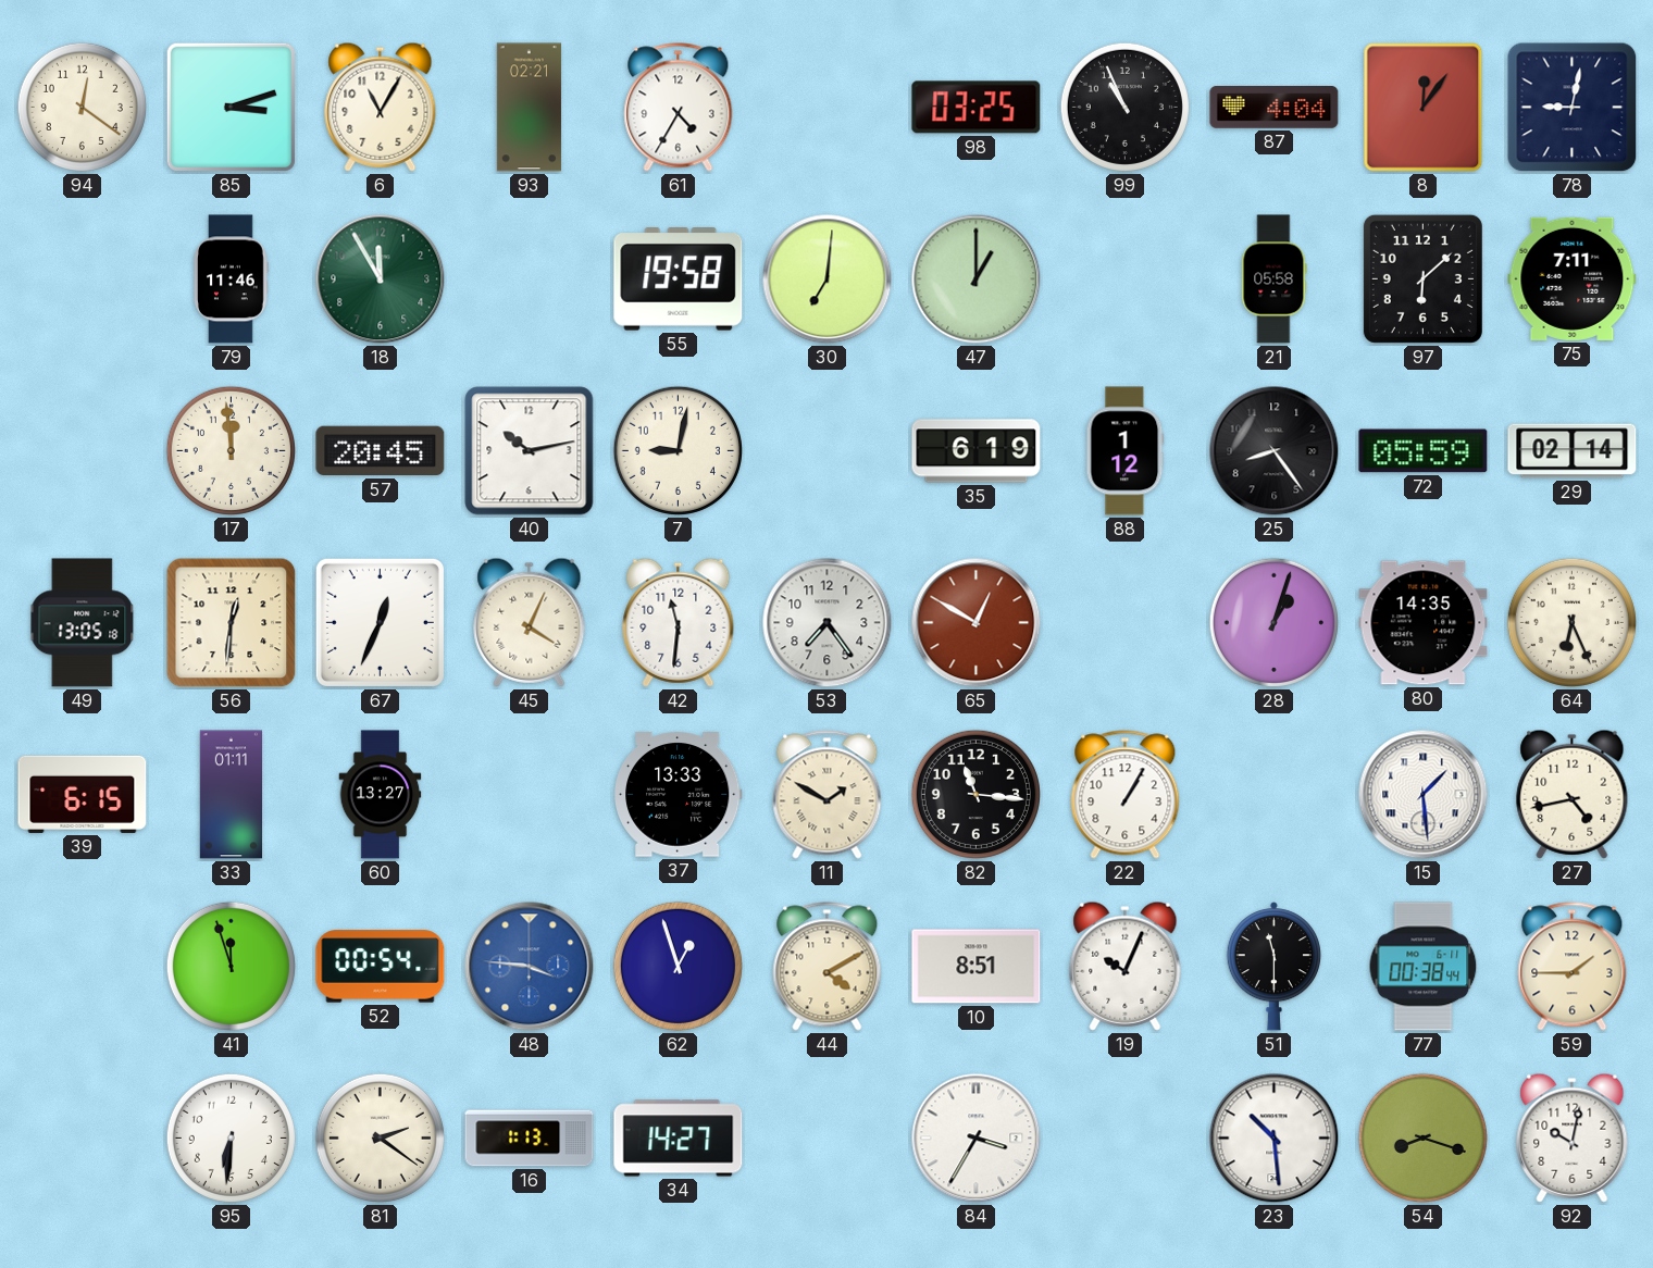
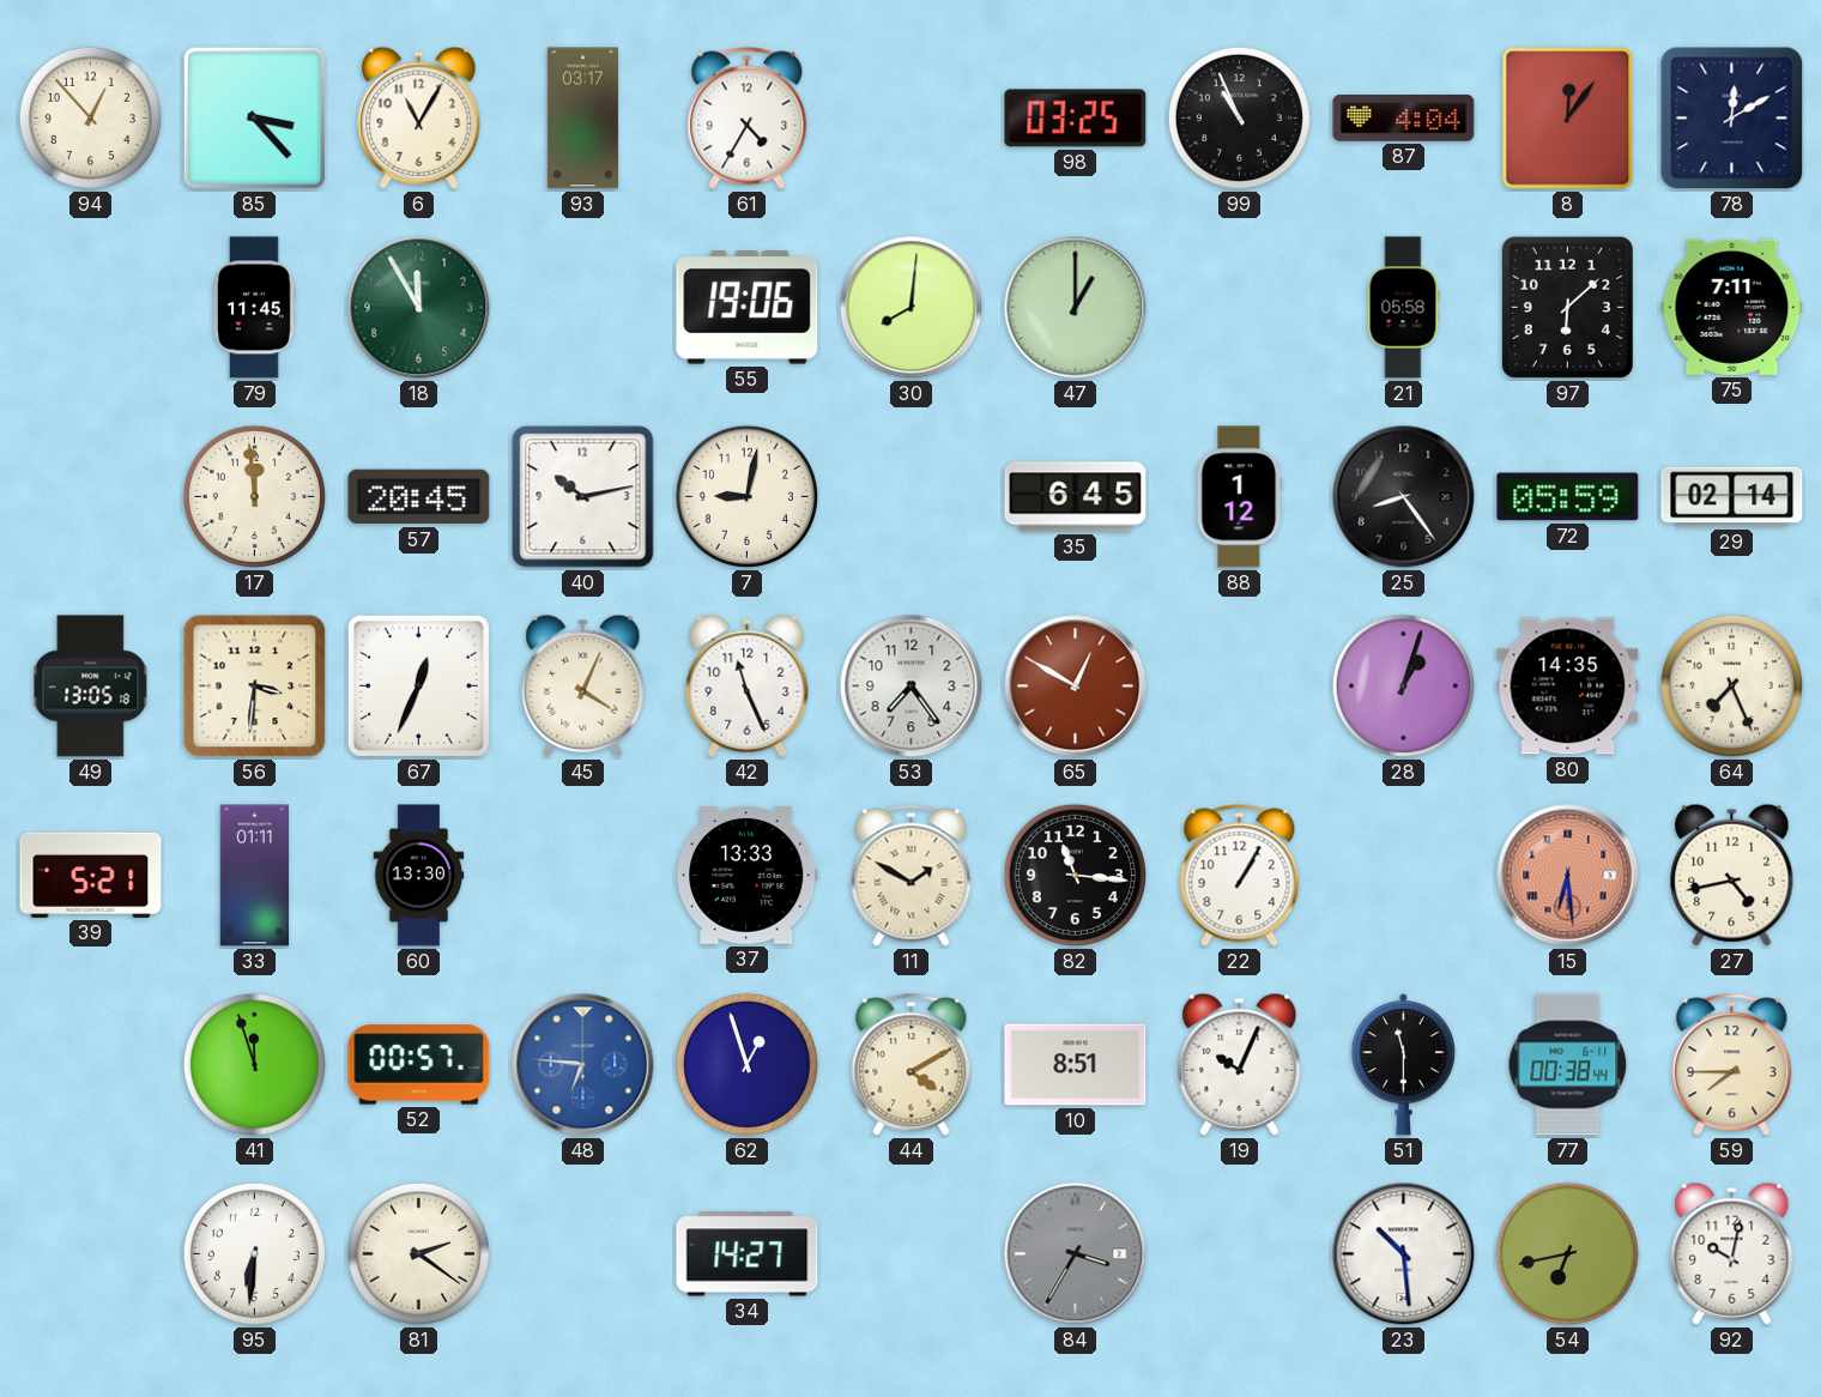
94: 12:21 -> 12:53 (90, 117)
85: 3:12 -> 3:23 (254, 117)
93: 02:21 -> 03:17 (582, 119)
78: 9:02 -> 12:10 (1732, 119)
79: 11:46 -> 11:45 (255, 308)
55: 19:58 -> 19:06 (748, 308)
30: 7:01 -> 8:01 (912, 308)
35: 6:19 -> 6:45 (1076, 497)
56: 12:31 -> 3:31 (255, 687)
42: 11:31 -> 11:26 (748, 685)
64: 6:26 -> 7:26 (1731, 685)
39: 6:15 -> 5:21 (91, 875)
60: 13:27 -> 13:30 (419, 876)
15: 1:29 -> 6:29 (1568, 876)
15 dial: white -> salmon (1568, 876)
52: 00:54 -> 00:57 (419, 1065)
48: 3:46 -> 6:46 (583, 1065)
59: 1:45 -> 7:45 (1732, 1065)
16: 1:13 -> none (530, 1139)
84 dial: white -> grey (1076, 1254)
54: 8:18 -> 6:43 (1567, 1253)
